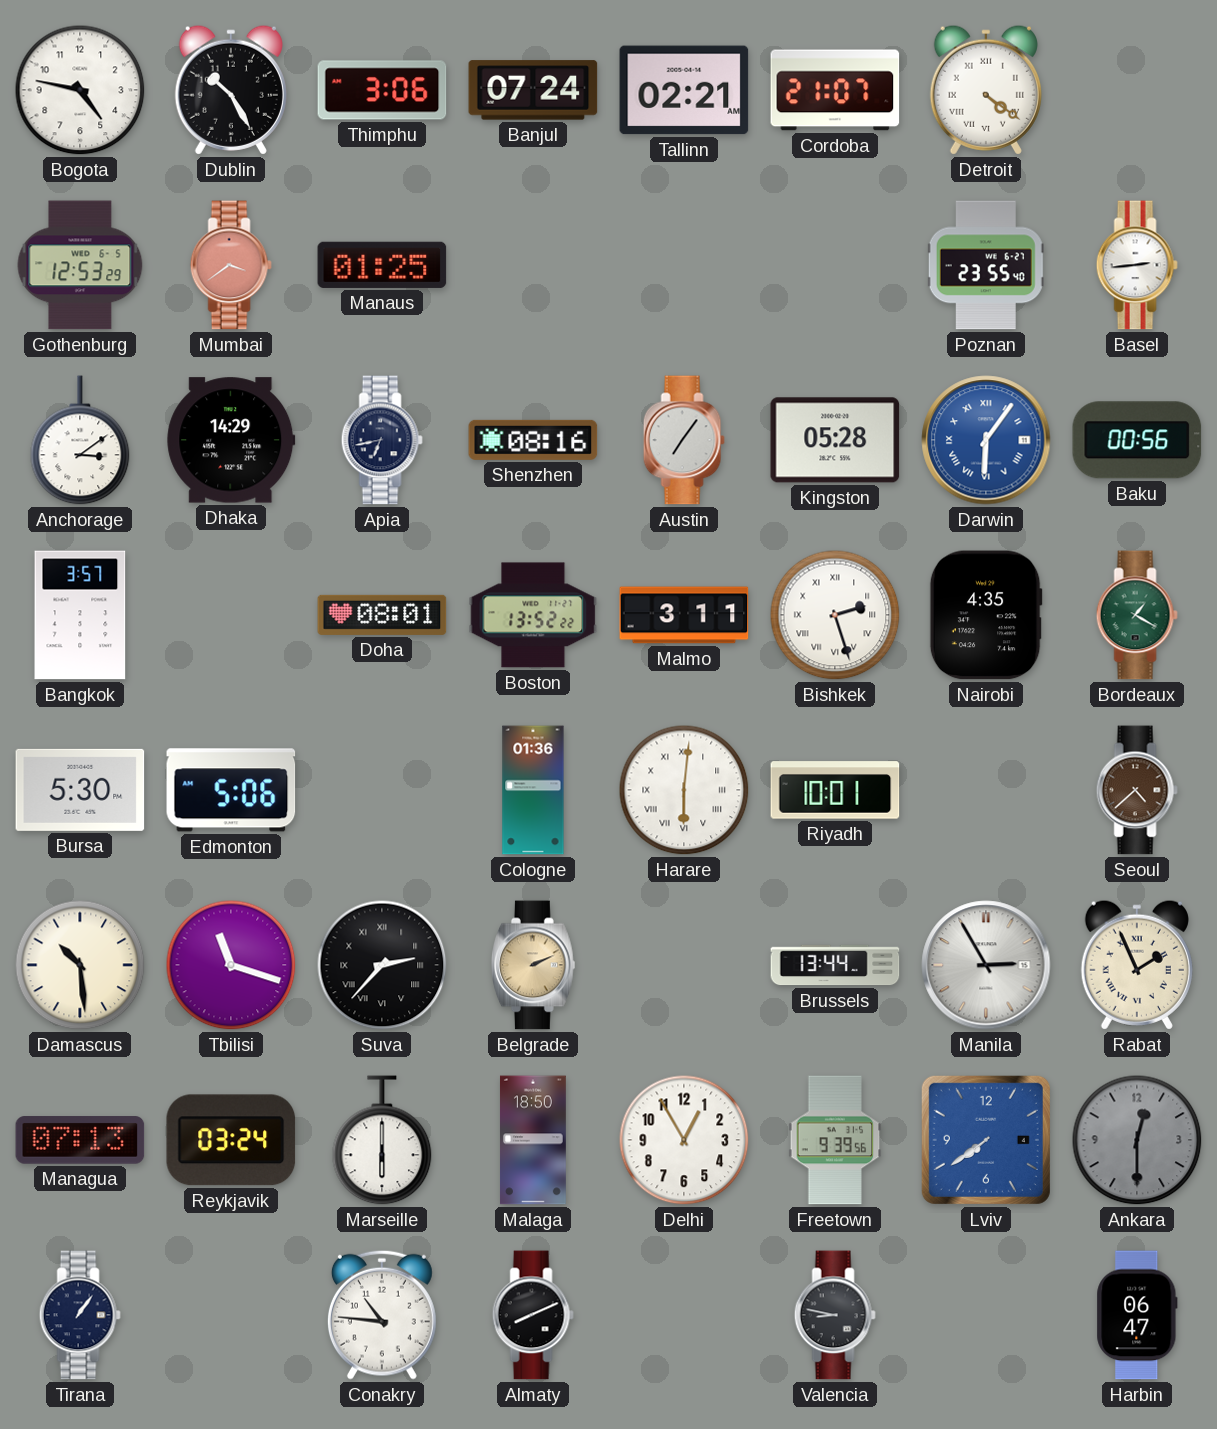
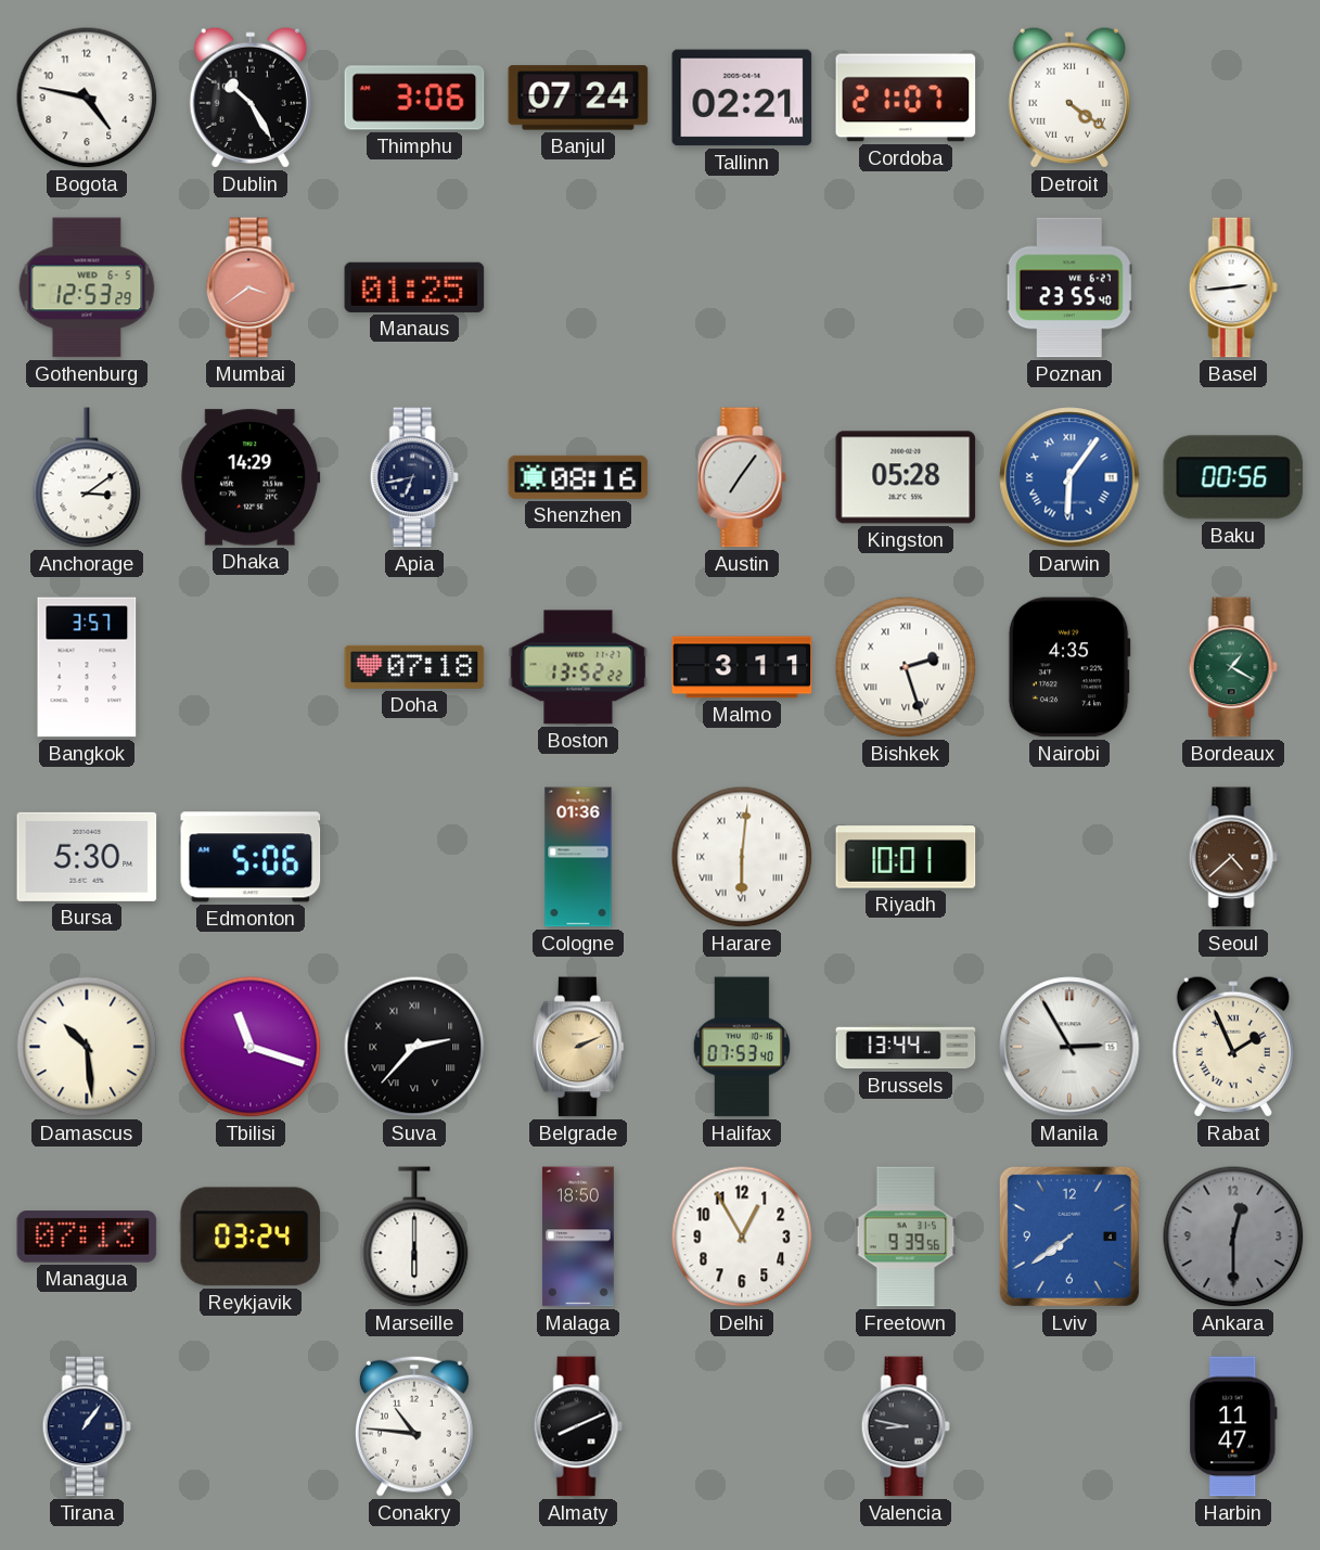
Doha: 08:01 -> 07:18 (414, 667)
Halifax: none -> 07:53 (742, 1047)
Harbin: 06:47 -> 11:47 (1233, 1426)
